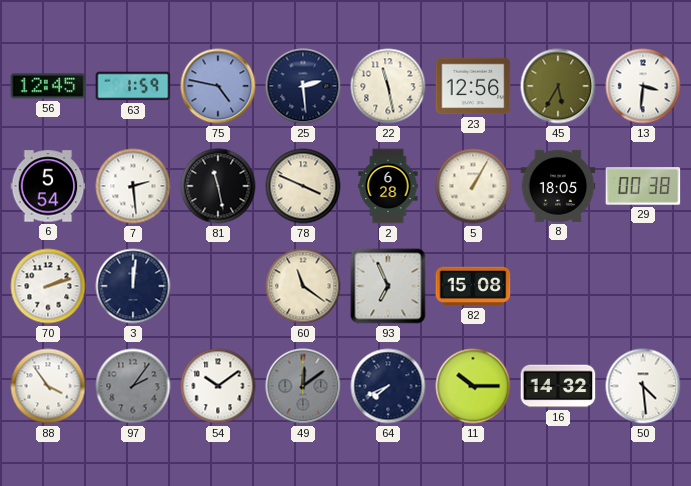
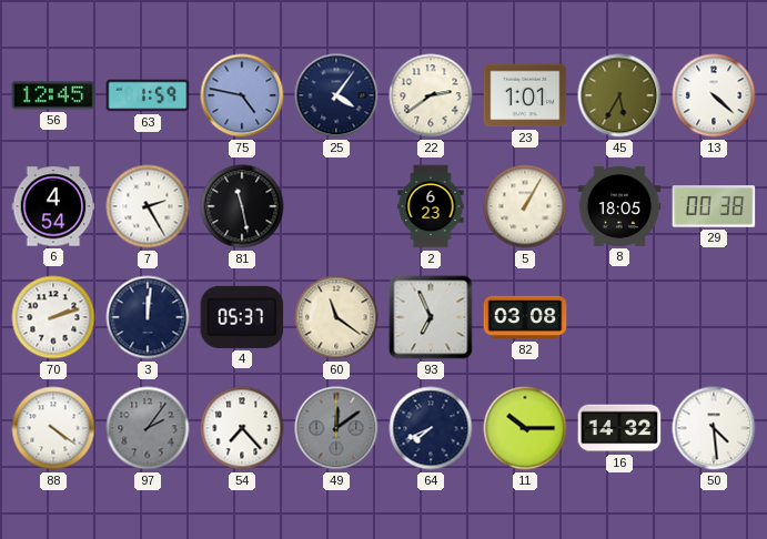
25: 2:29 -> 4:06 (336, 95)
22: 11:28 -> 2:39 (431, 95)
23: 12:56 -> 1:01 (525, 95)
13: 3:31 -> 4:22 (714, 95)
6: 5:54 -> 4:54 (53, 206)
7: 2:29 -> 2:25 (148, 206)
78: 3:49 -> none (303, 186)
2: 6:28 -> 6:23 (431, 206)
4: none -> 05:37 (242, 317)
82: 15:08 -> 03:08 (525, 317)
88: 3:54 -> 4:21 (53, 428)
54: 10:09 -> 7:23 (242, 428)
